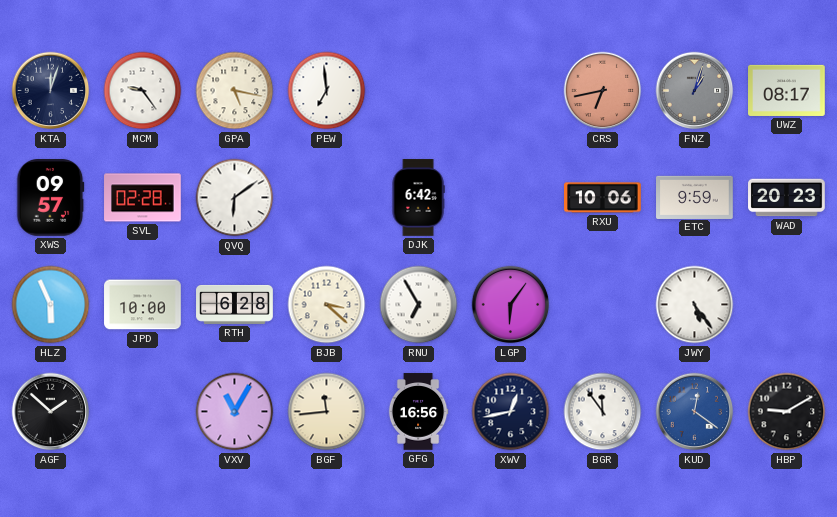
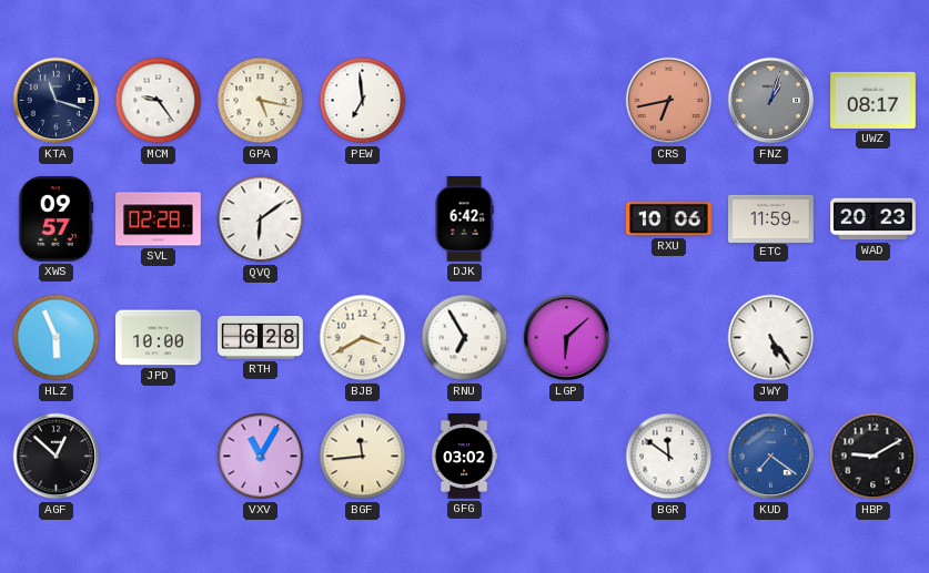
KTA: 12:03 -> 11:18 (57, 101)
ETC: 9:59 -> 11:59 (771, 218)
BJB: 3:22 -> 3:40 (363, 338)
LGP: 6:06 -> 6:08 (567, 338)
AGF: 1:52 -> 12:52 (57, 457)
GFG: 16:56 -> 03:02 (464, 457)
XWV: 12:43 -> none (511, 412)
BGR: 11:54 -> 11:51 (669, 457)
KUD: 12:21 -> 7:21 (771, 457)
